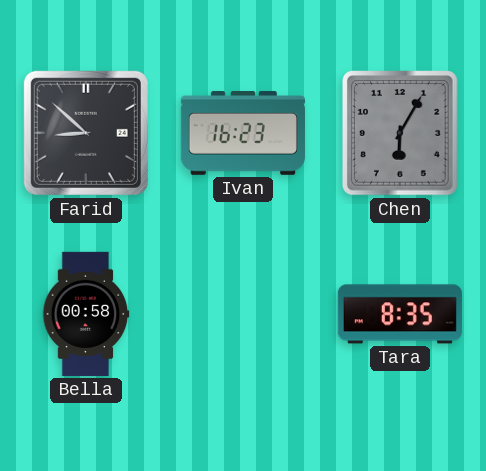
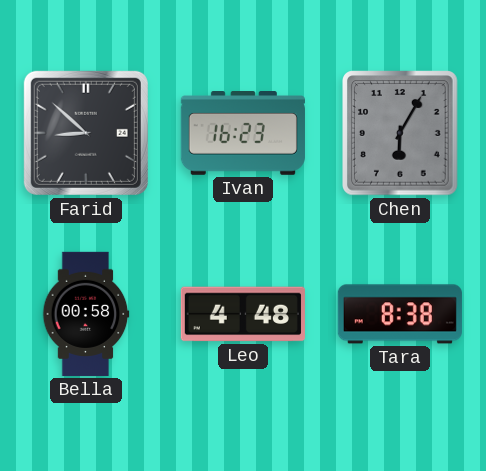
Leo: none -> 4:48 (243, 314)
Tara: 8:35 -> 8:38 (400, 314)
